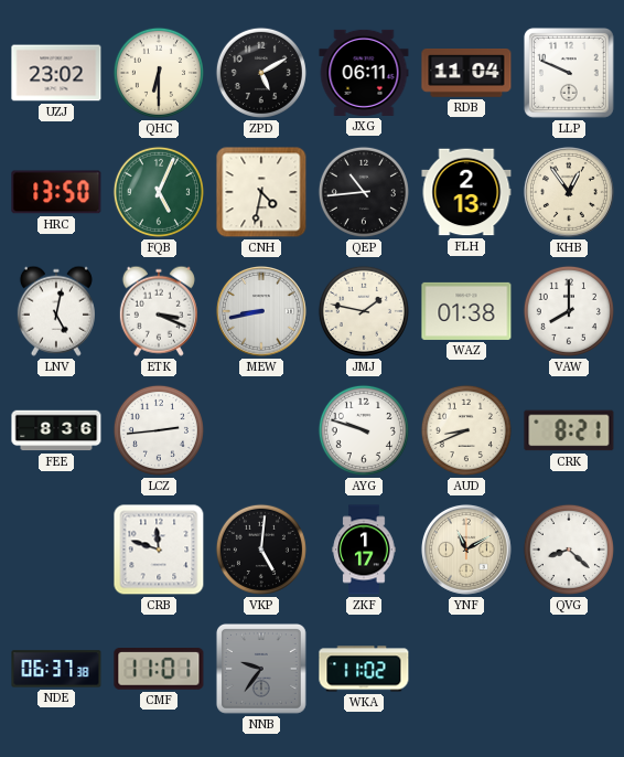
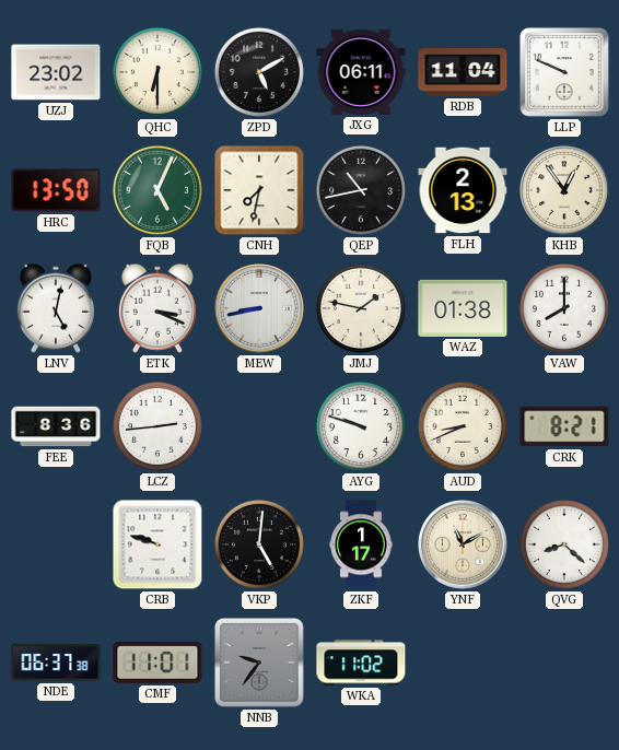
CNH: 4:32 -> 7:32 (259, 190)
QEP: 10:44 -> 10:43 (361, 190)
CRB: 11:48 -> 9:48 (157, 544)
